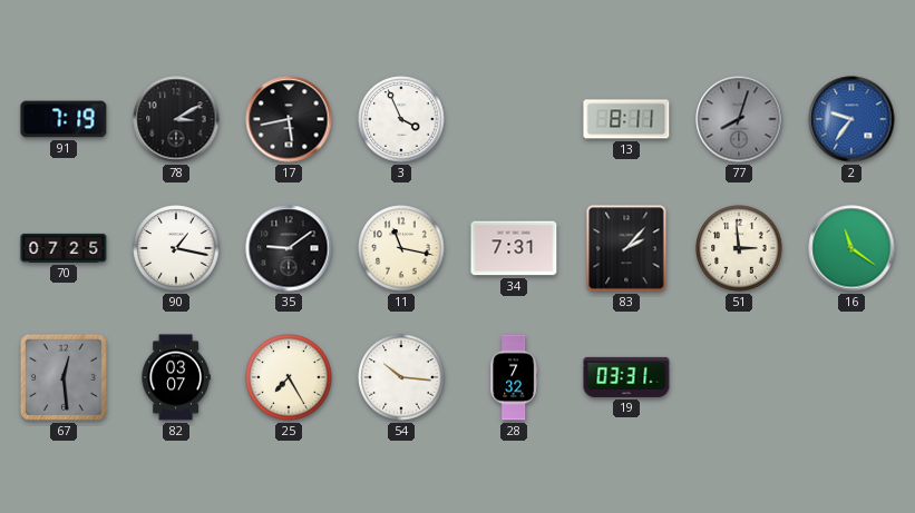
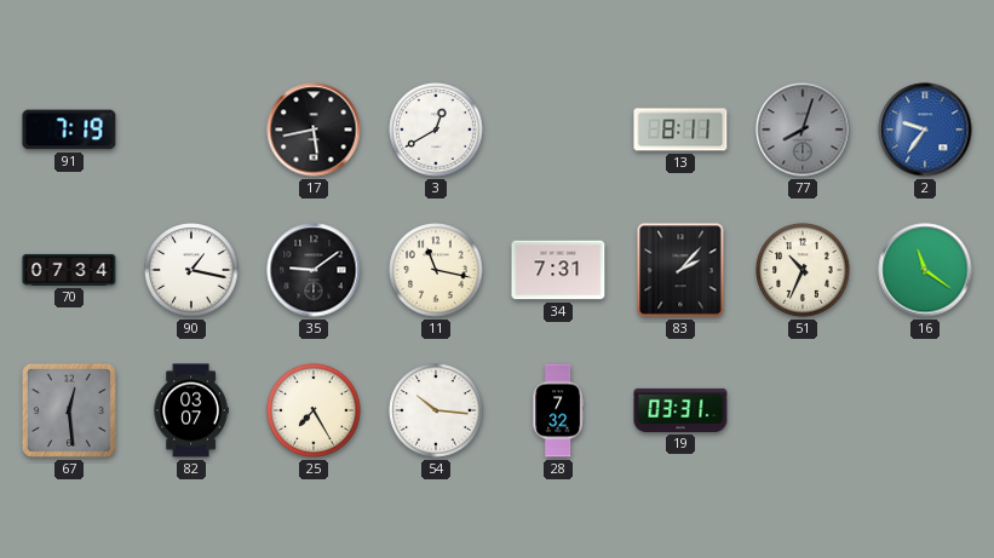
78: 3:10 -> none (176, 119)
3: 3:56 -> 12:40 (436, 130)
70: 07:25 -> 07:34 (69, 270)
51: 2:59 -> 10:34 (803, 270)
